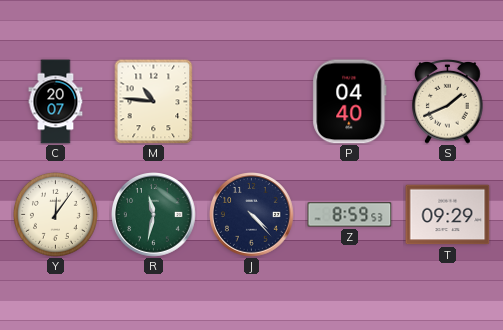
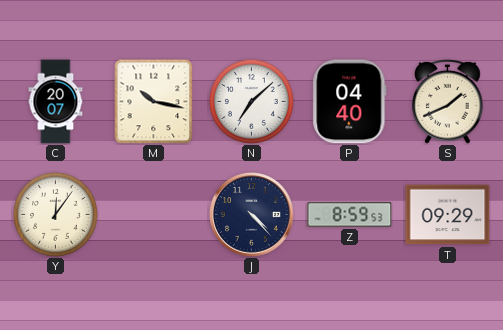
M: 10:46 -> 10:17 (154, 101)
N: none -> 7:08 (251, 101)
R: 11:32 -> none (154, 215)
